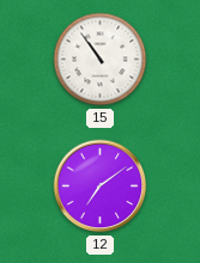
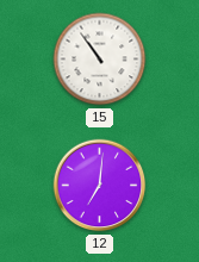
12: 7:09 -> 7:01 (100, 186)
